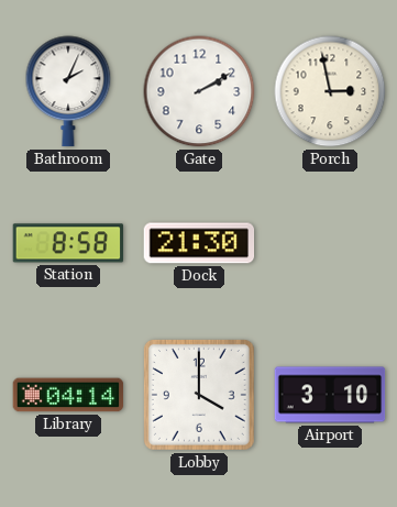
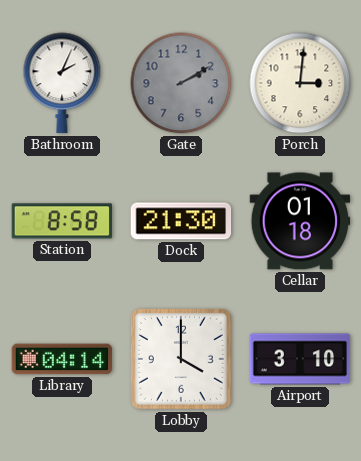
Gate dial: white -> grey (181, 83)
Porch: 2:58 -> 3:01 (300, 83)
Cellar: none -> 01:18 (300, 221)
